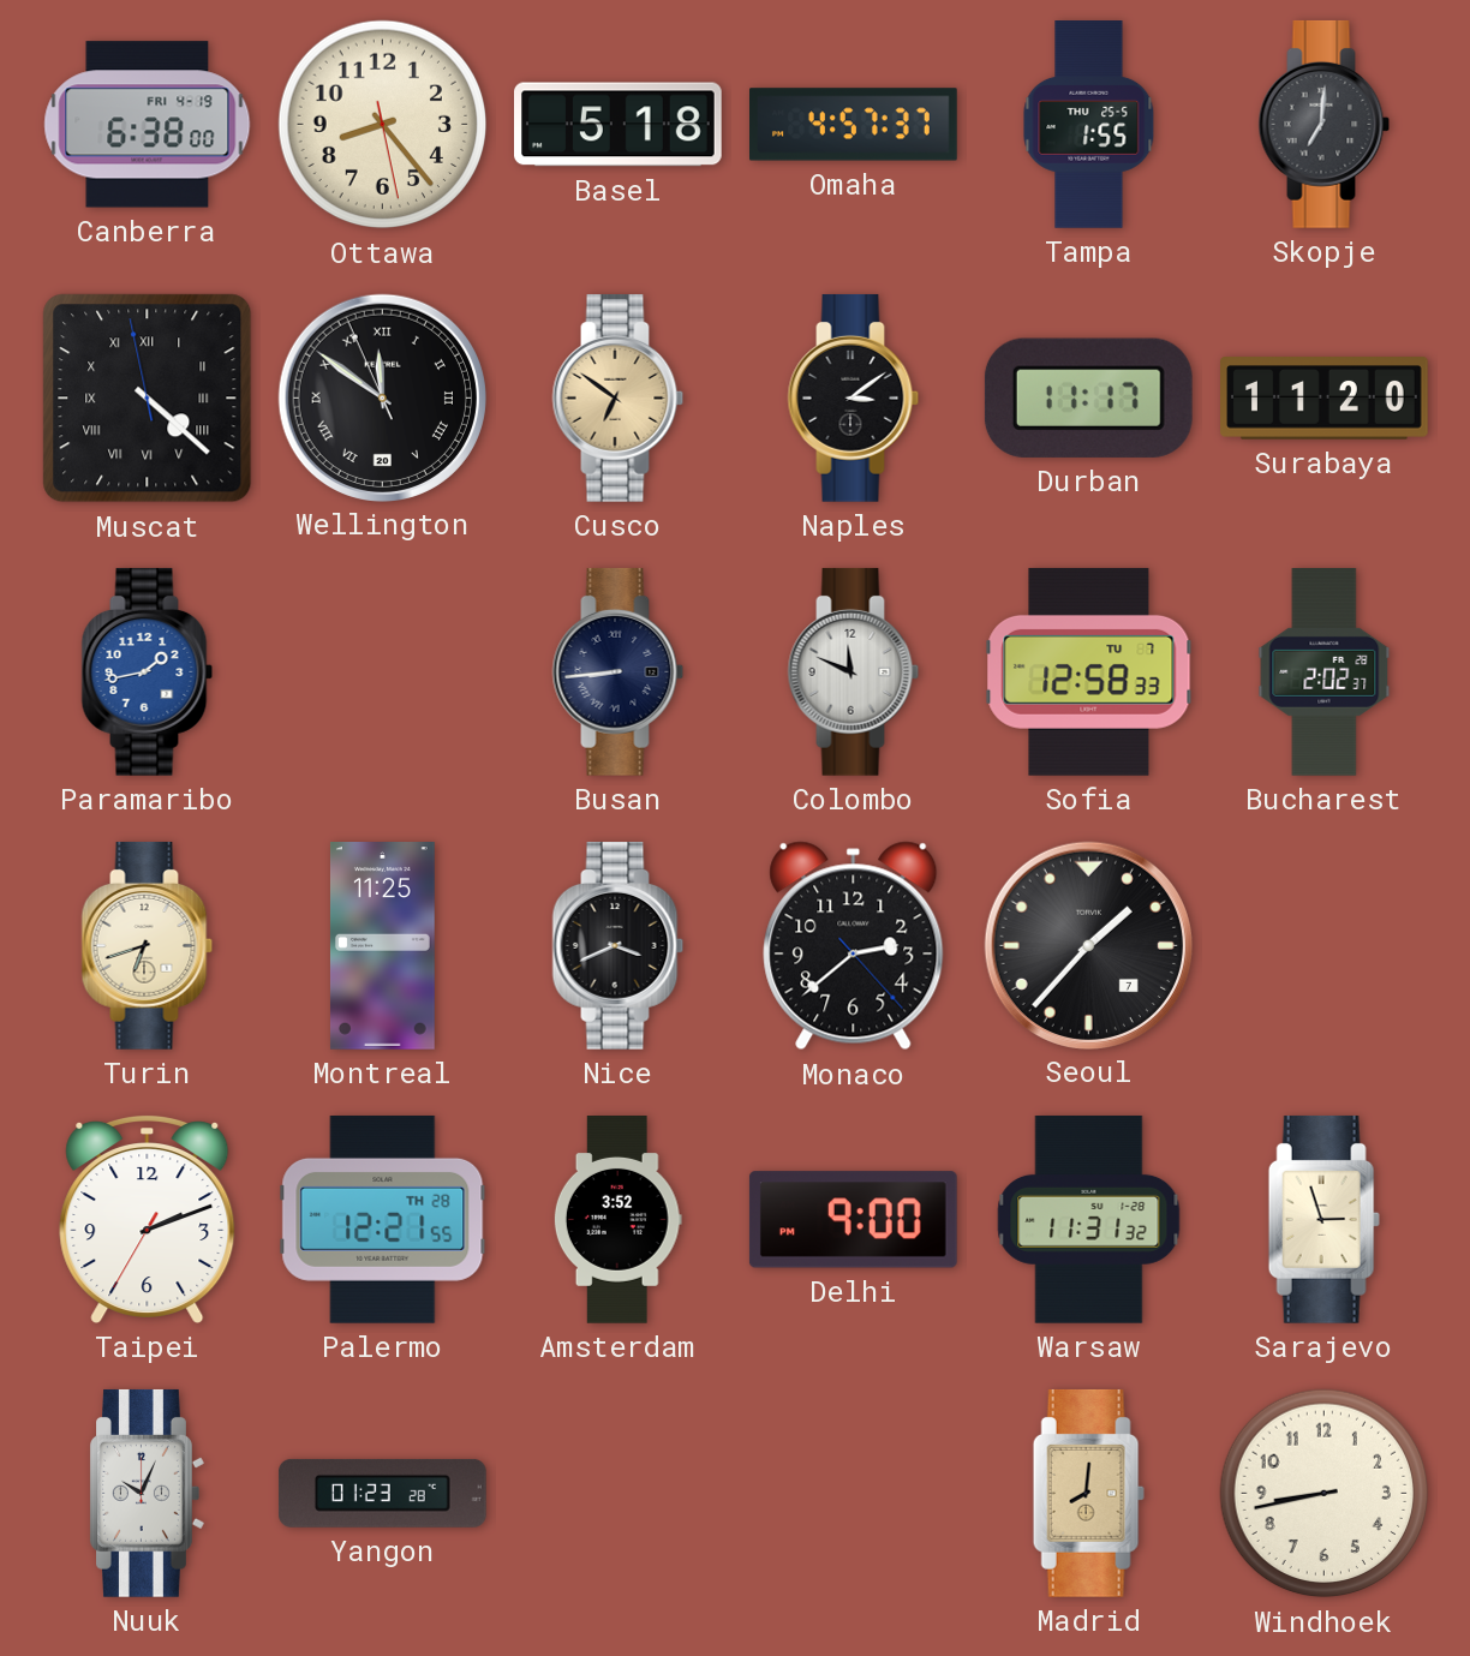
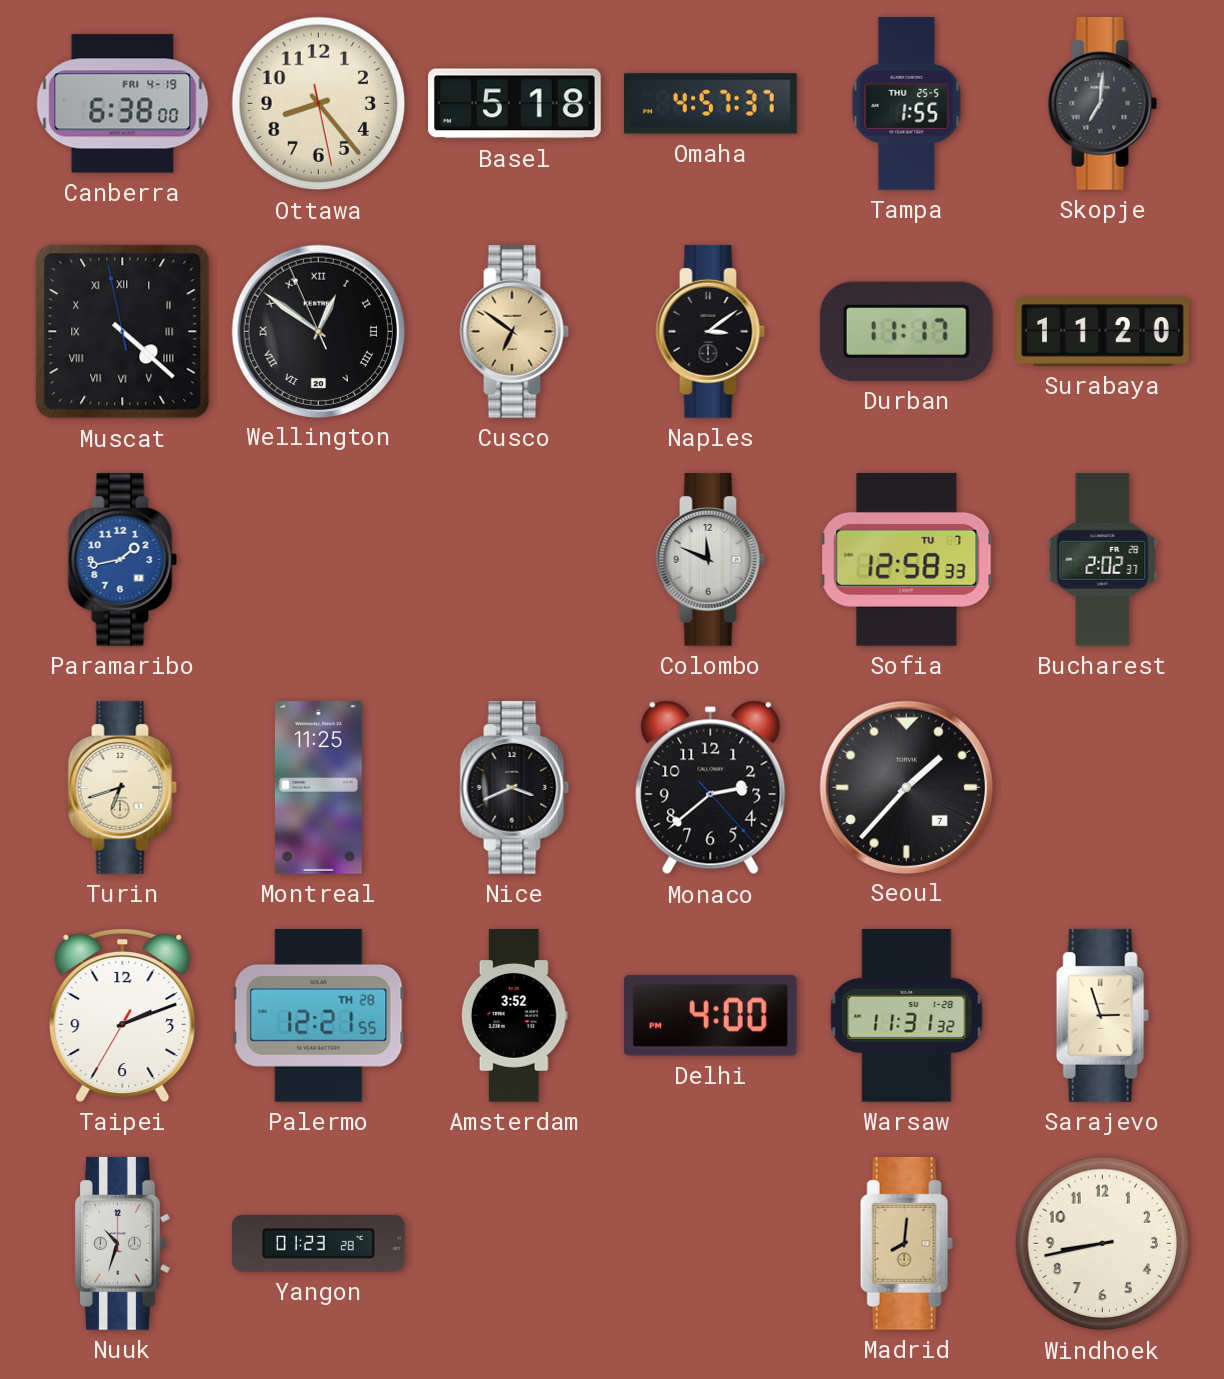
Wellington: 11:50 -> 12:50 (318, 331)
Busan: 8:44 -> none (619, 671)
Delhi: 9:00 -> 4:00 (710, 1016)
Nuuk: 10:04 -> 10:33 (123, 1243)
